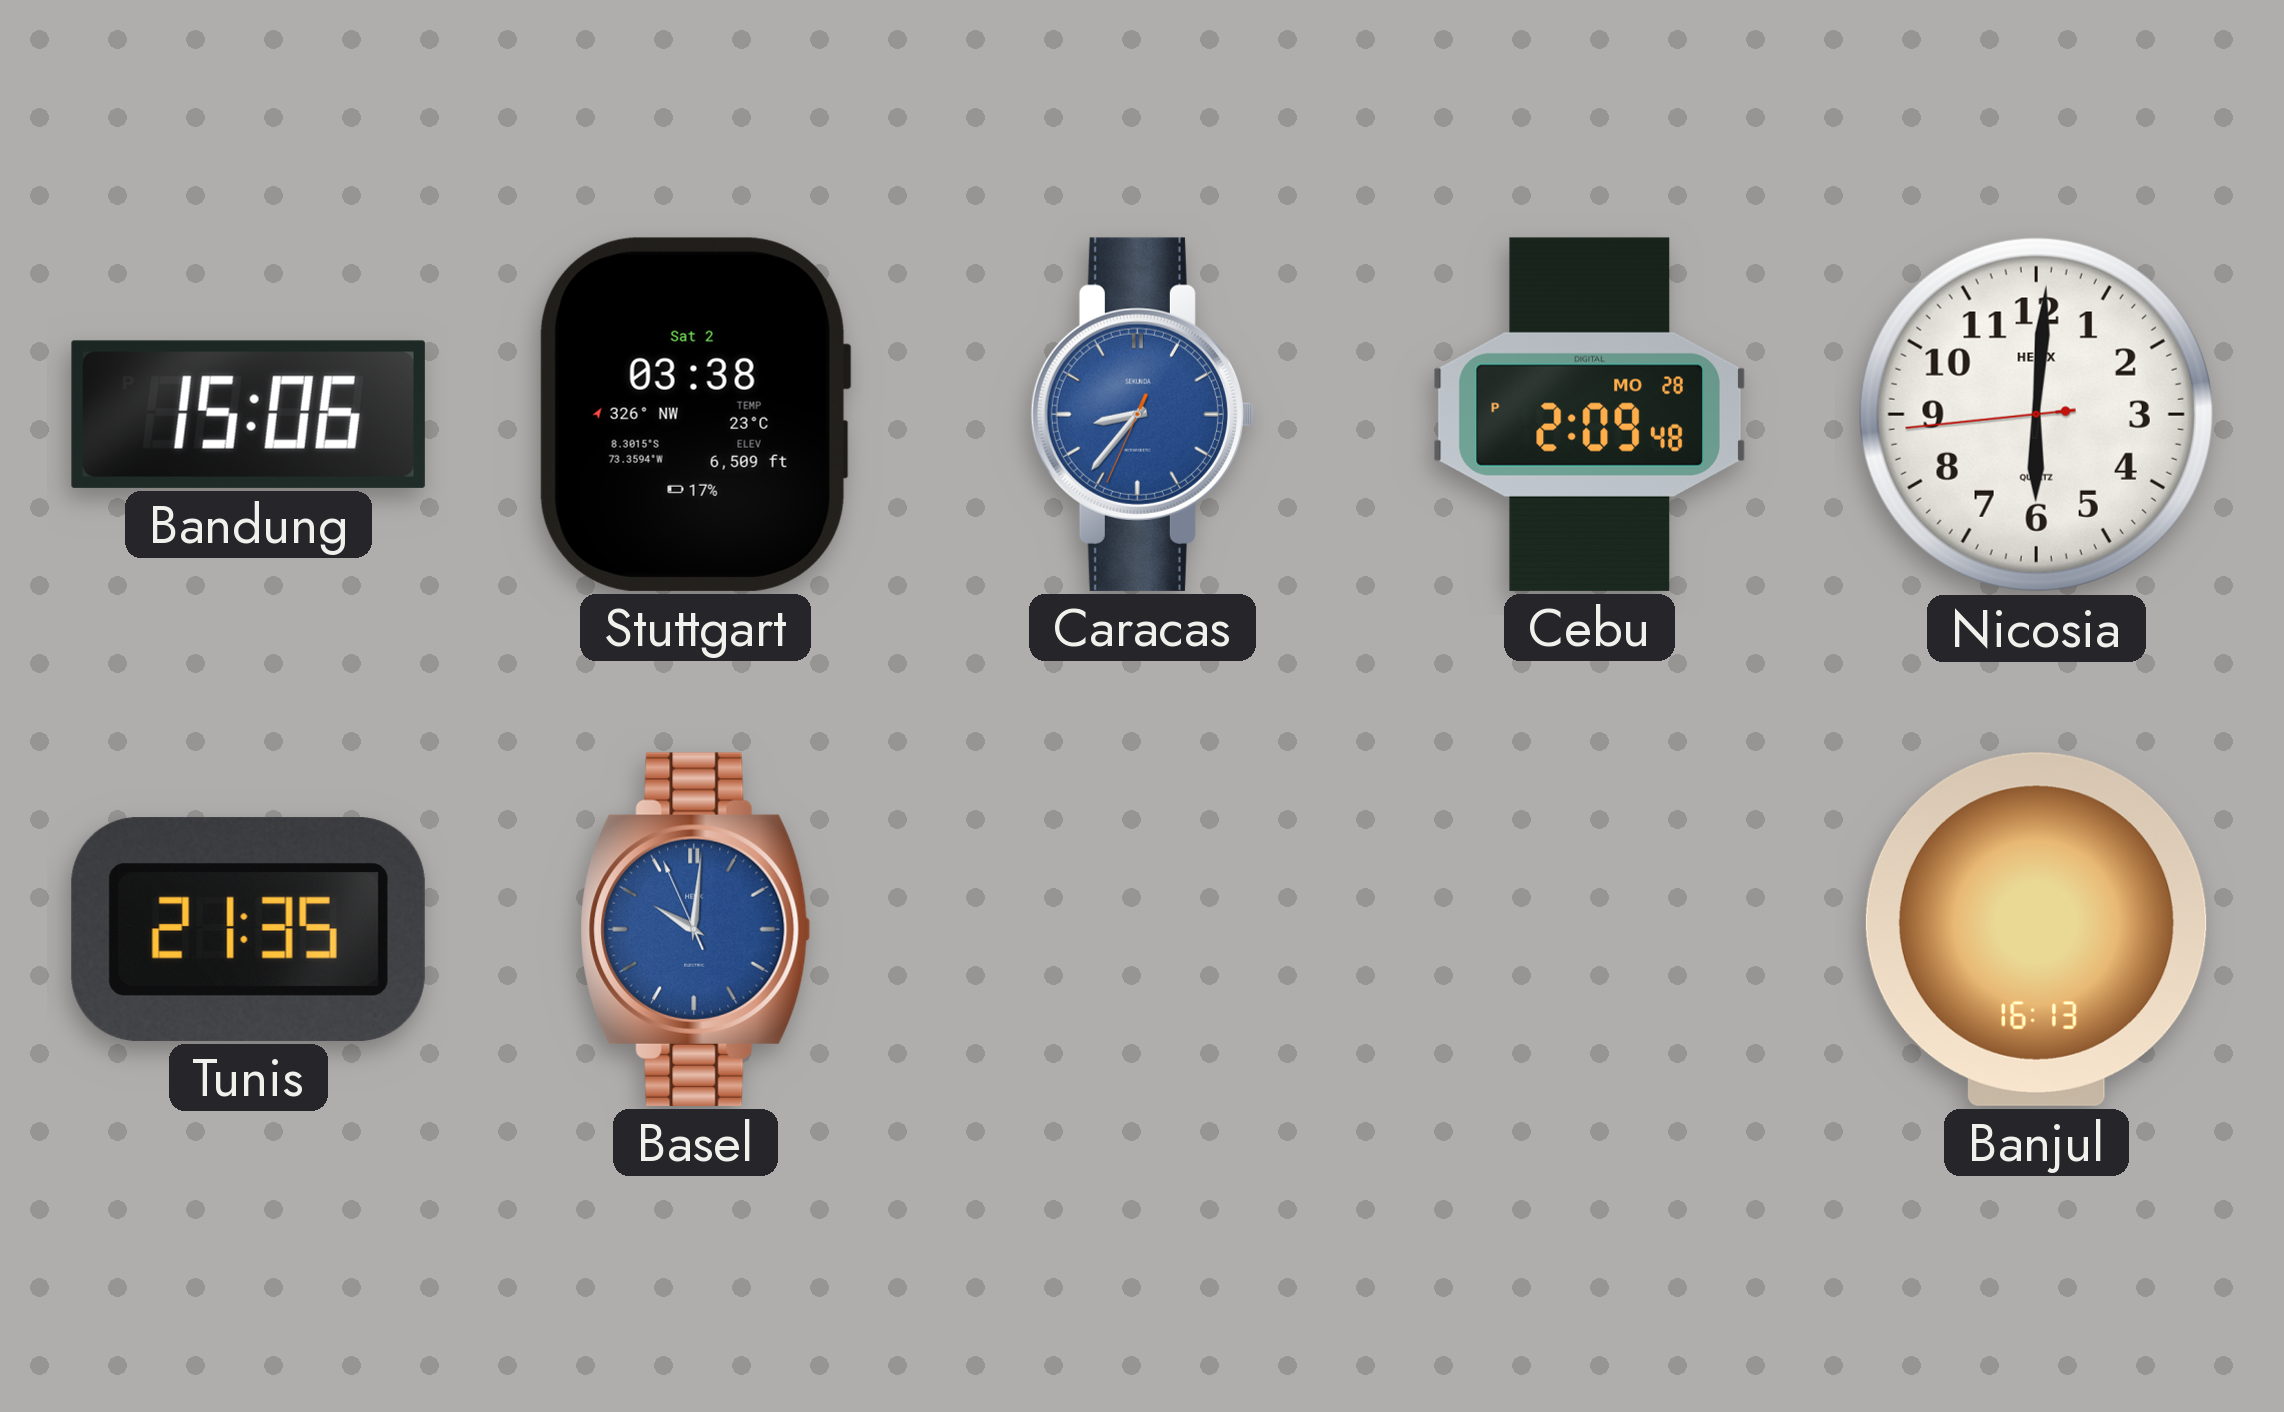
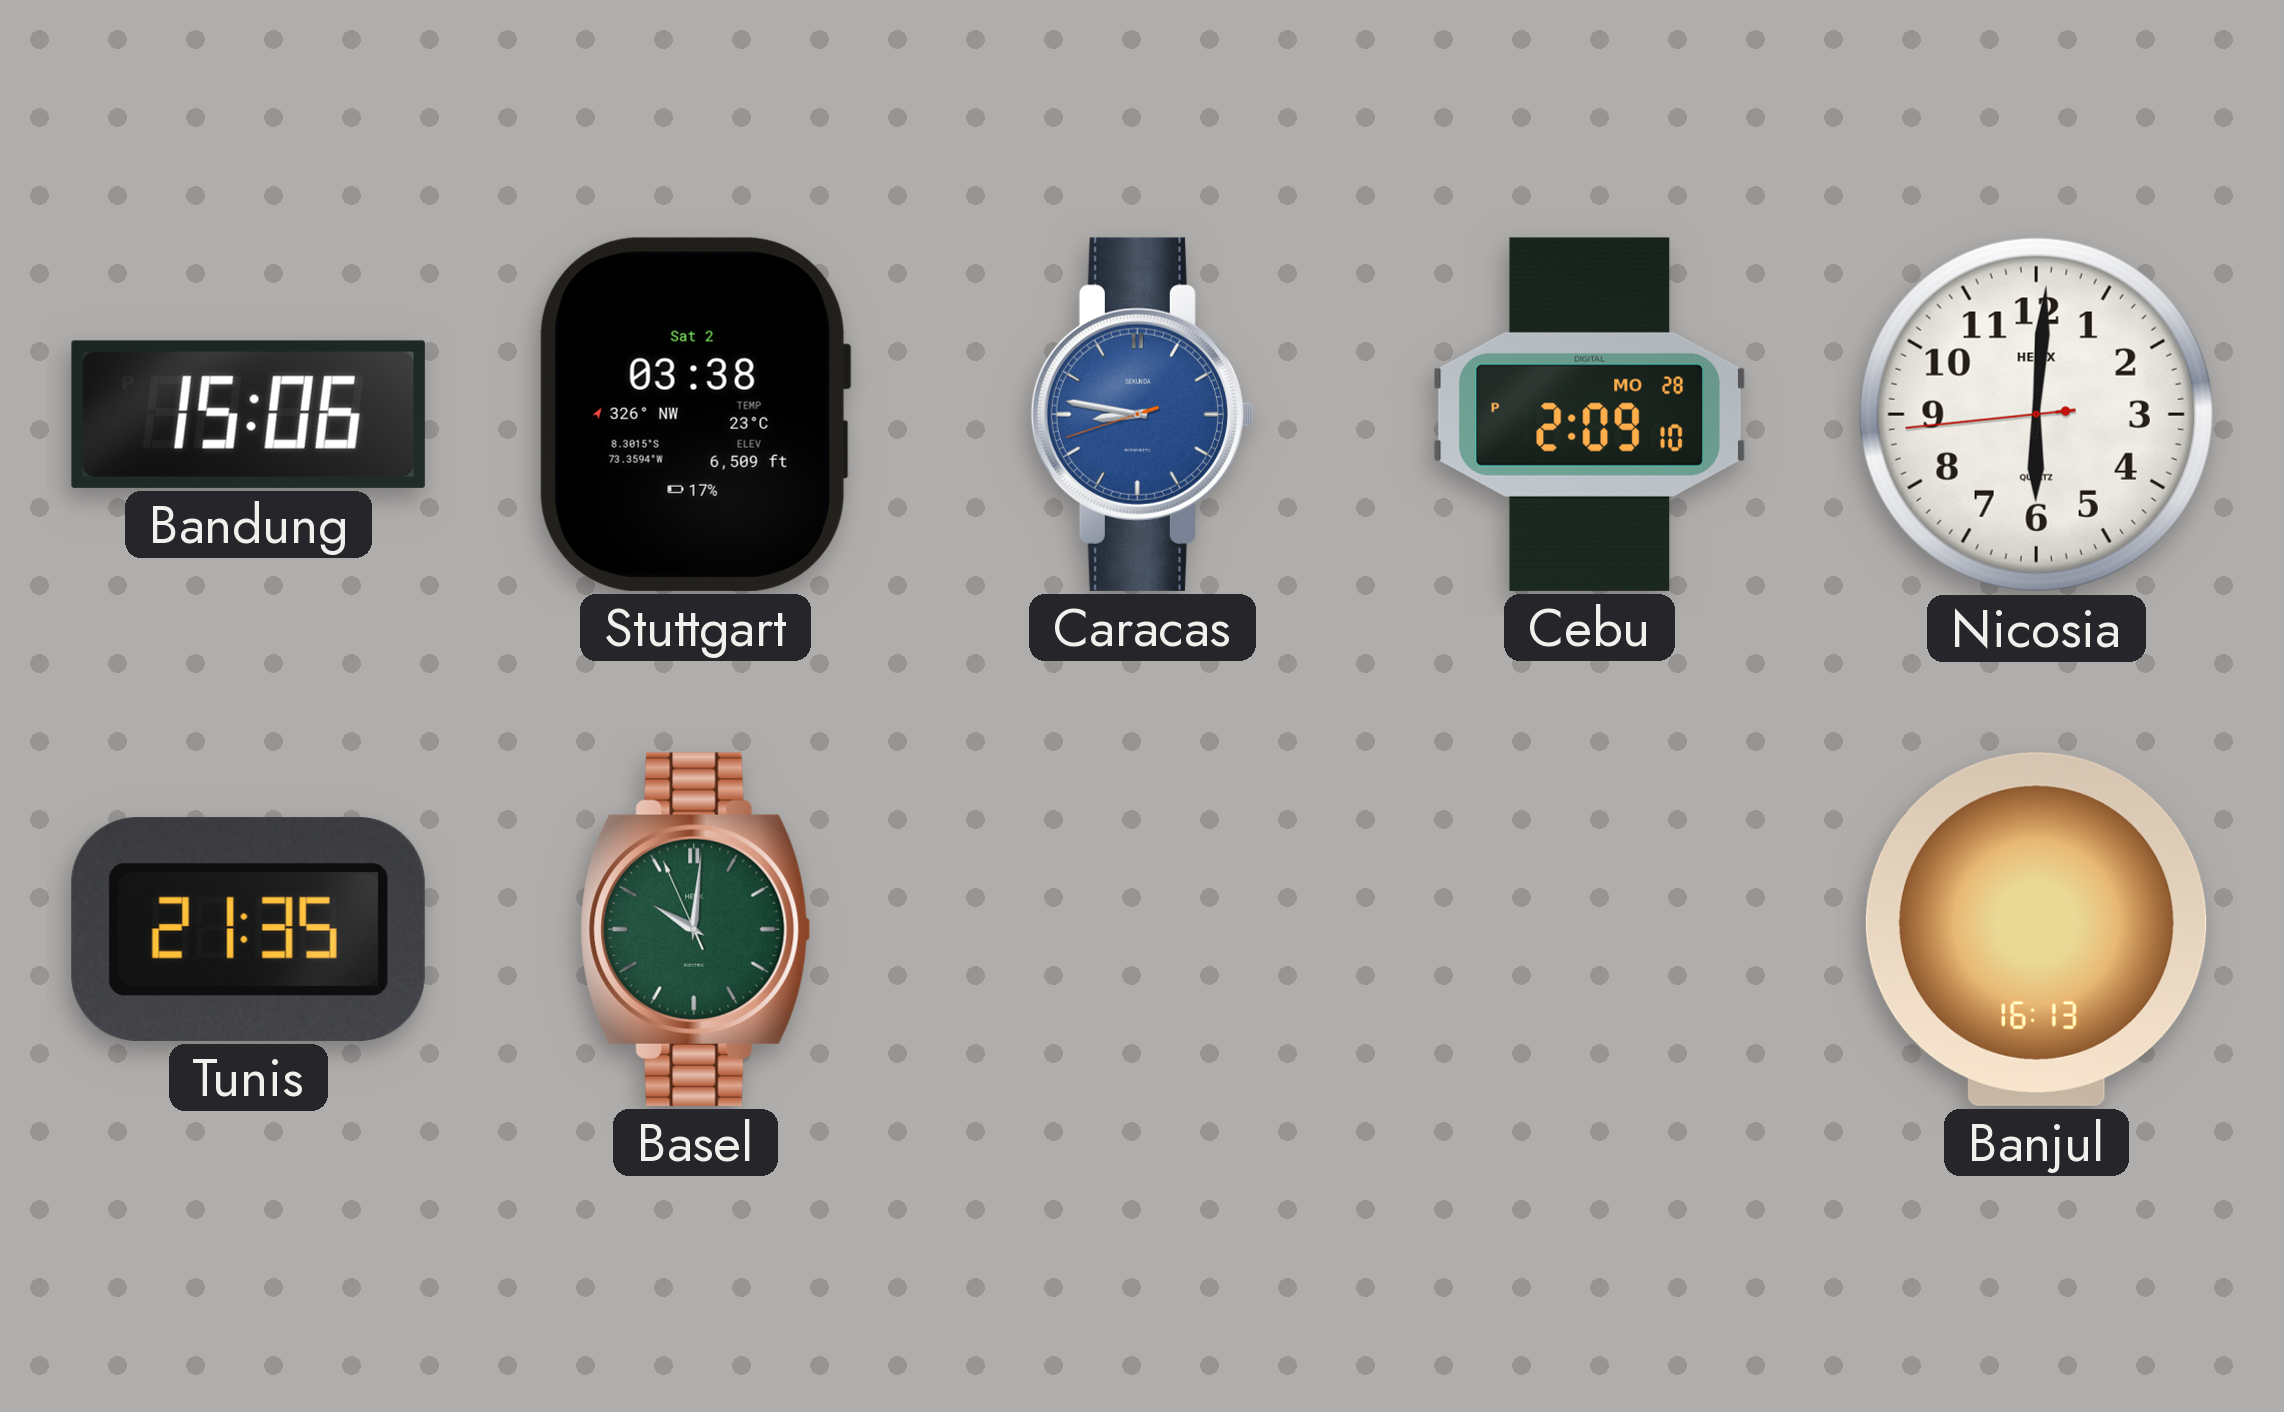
Caracas: 8:36 -> 8:46 (1142, 414)
Cebu: 2:09:48 PM -> 2:09:10 PM (1589, 414)
Basel dial: blue -> green (696, 929)
